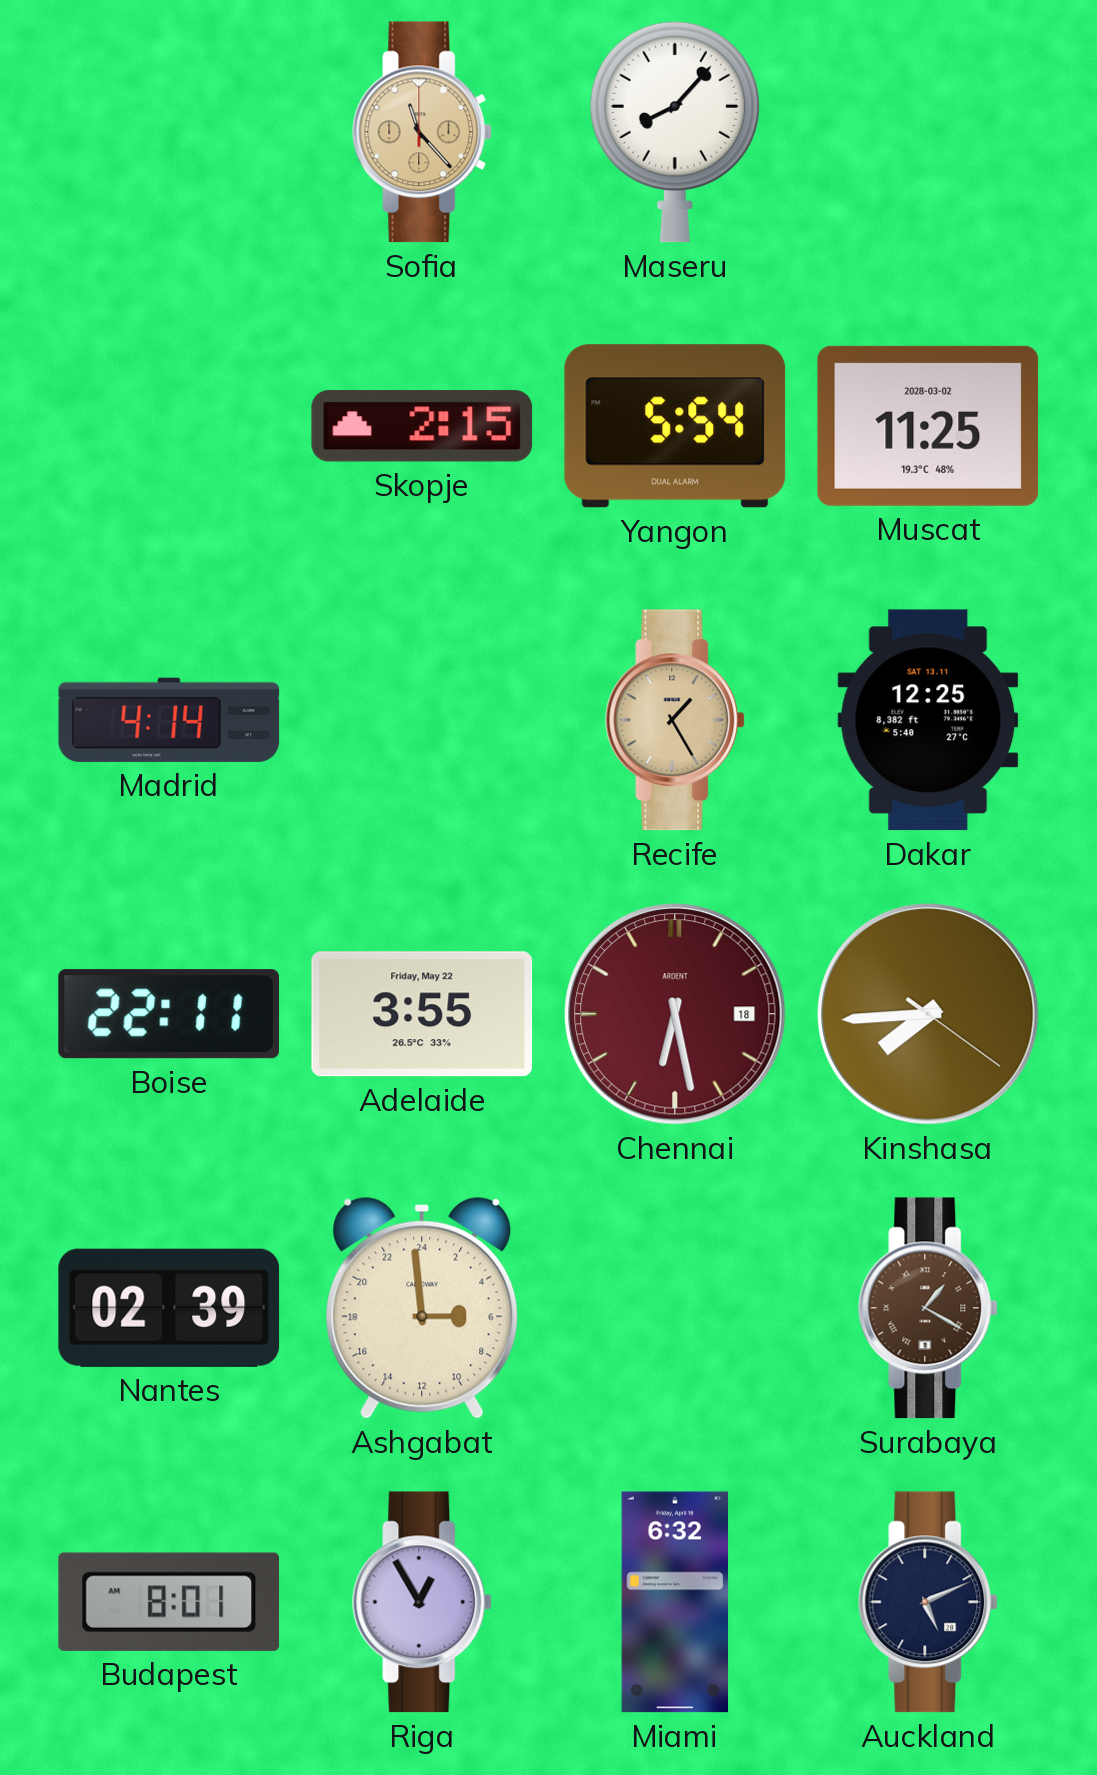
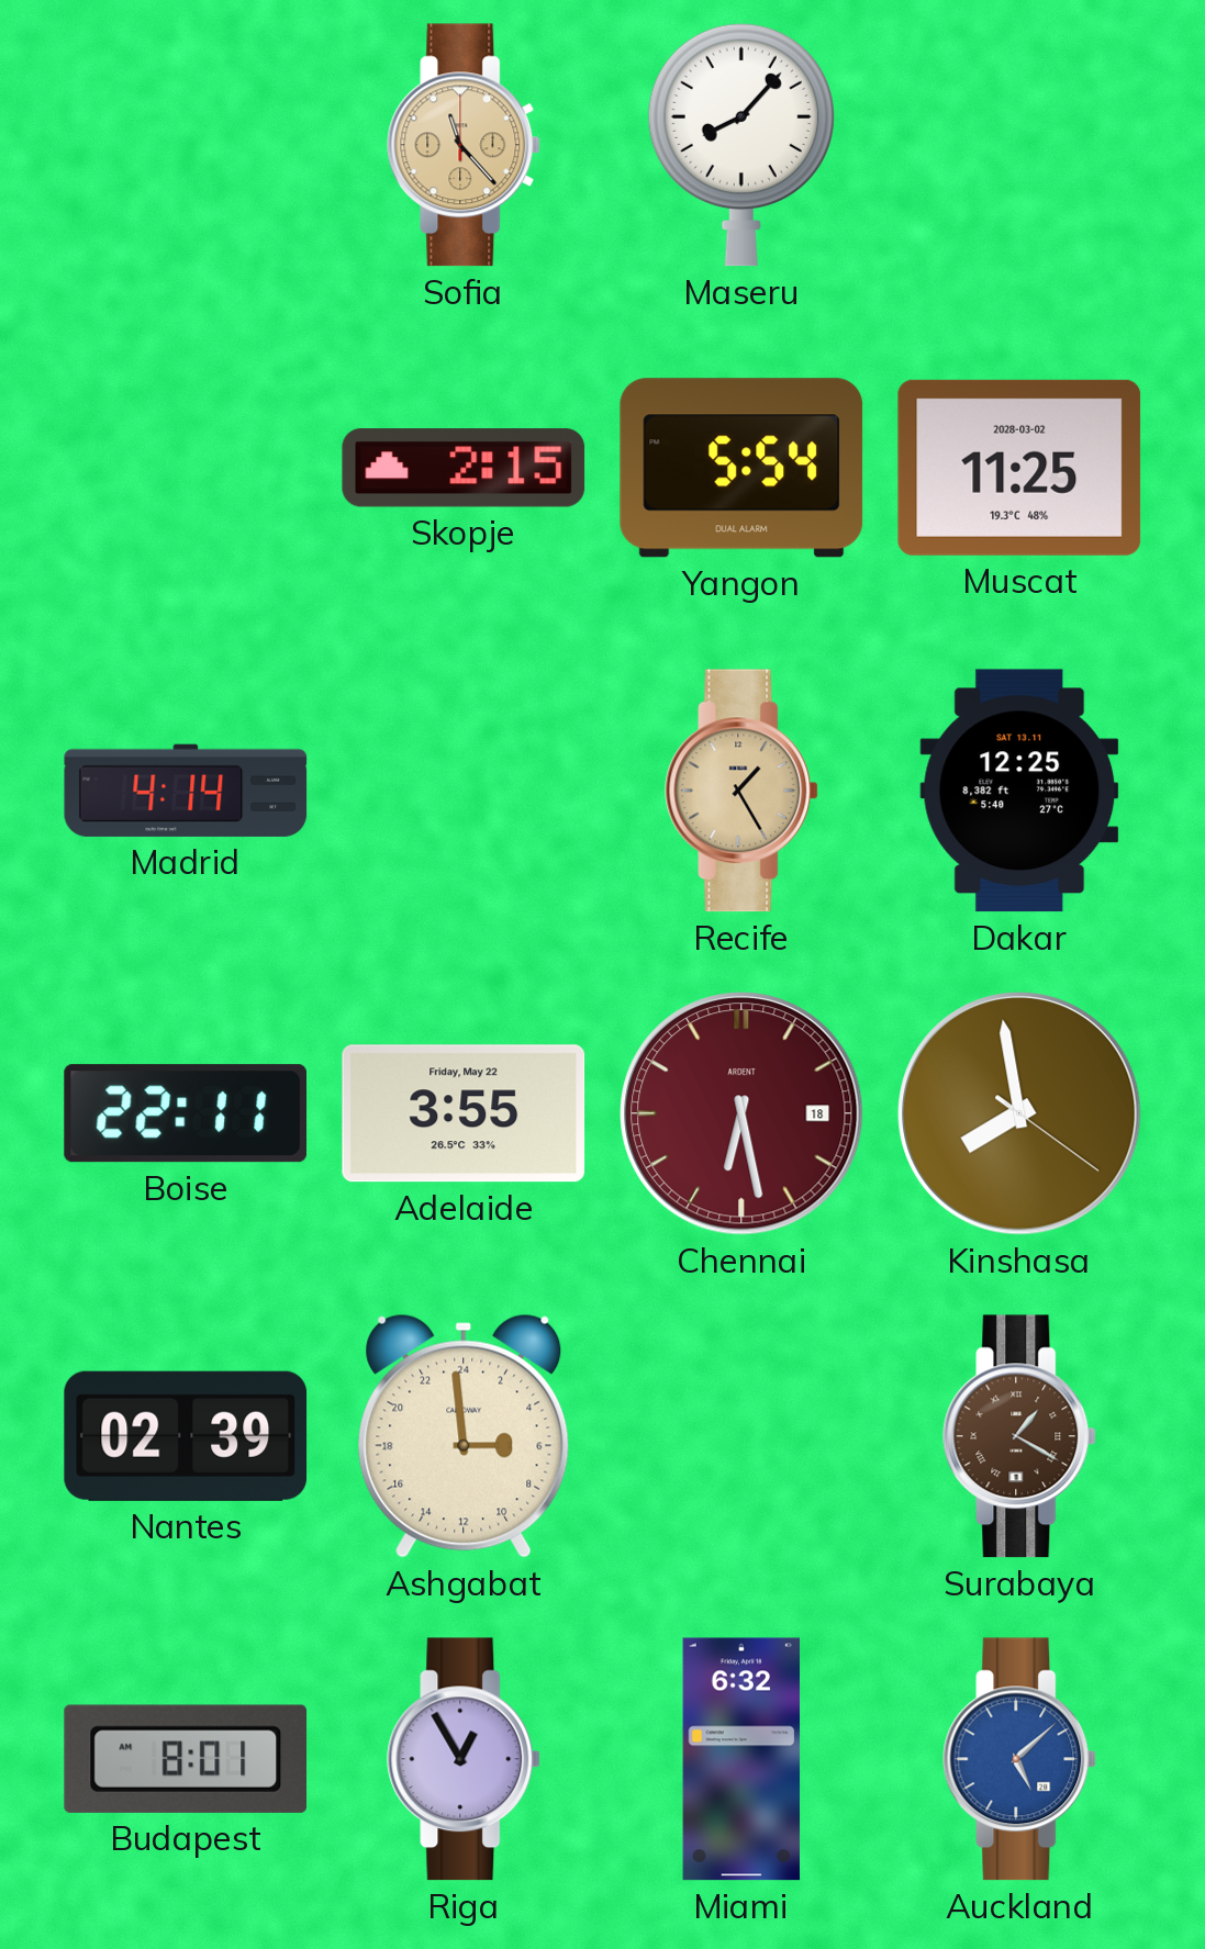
Kinshasa: 7:44 -> 7:58 (1019, 1113)
Auckland: 5:11 -> 5:08 (1020, 1759)
Auckland dial: navy -> blue (1020, 1759)
